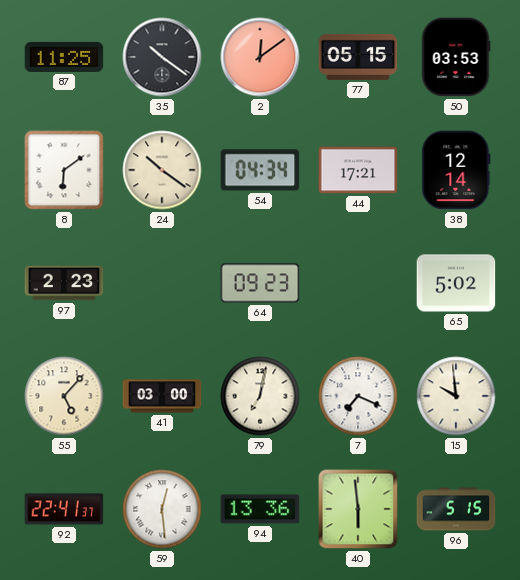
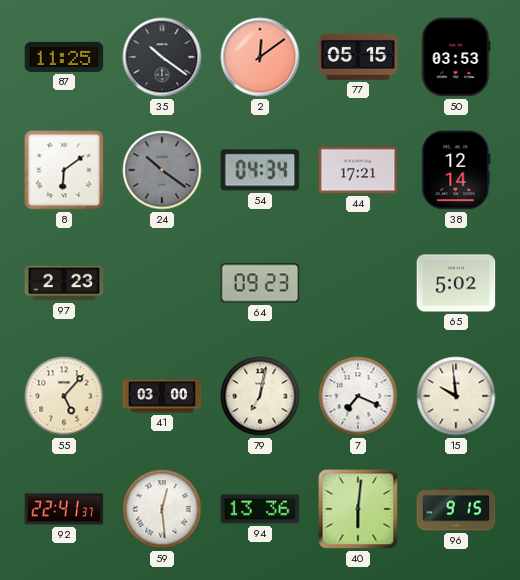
24 dial: cream -> grey (162, 170)
40: 5:59 -> 6:01 (358, 509)
96: 5:15 -> 9:15 (456, 509)
